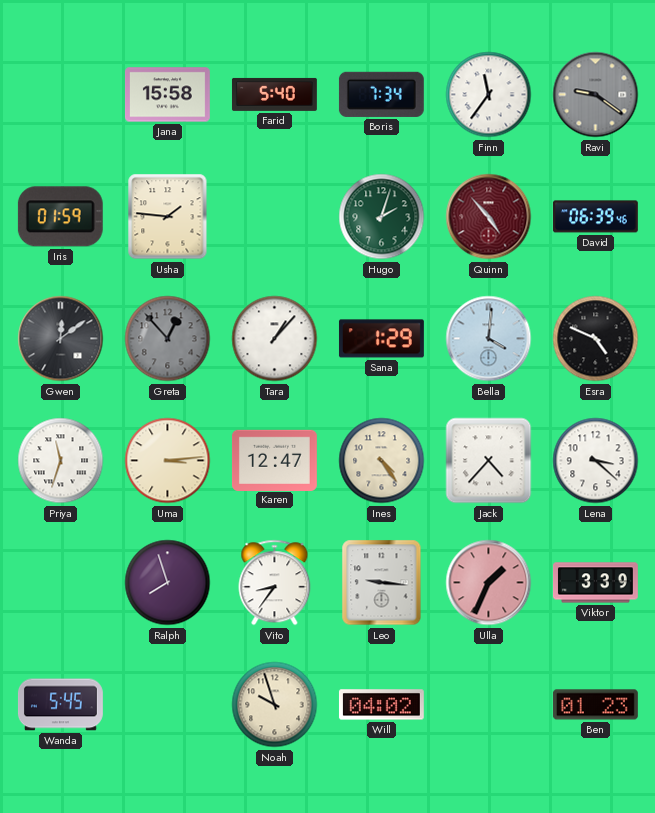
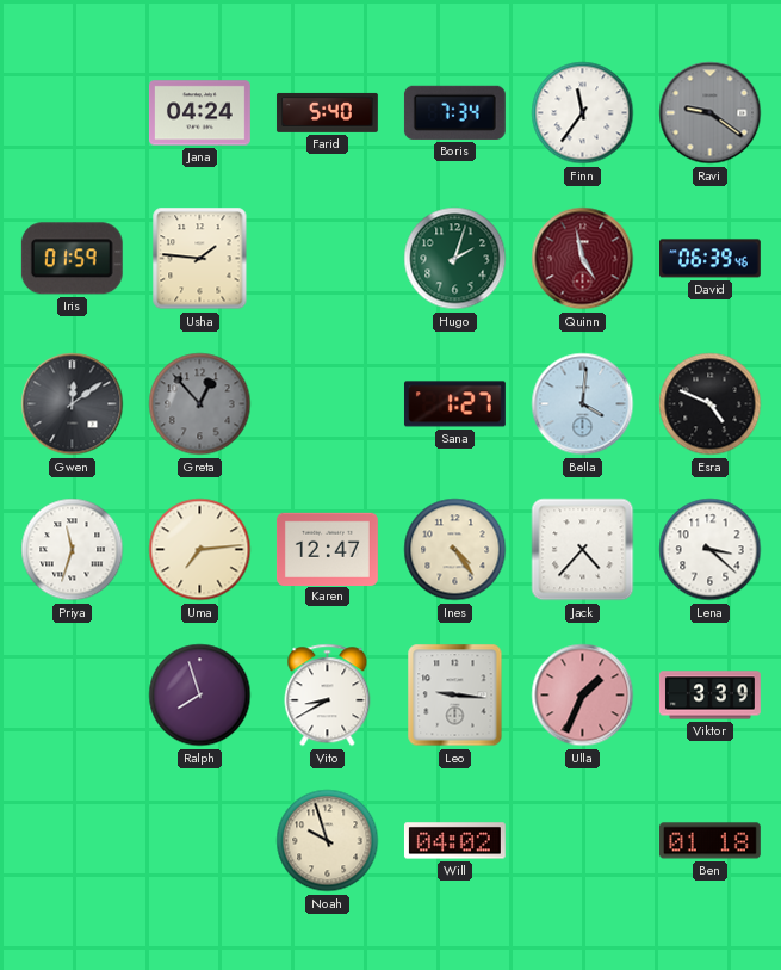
Jana: 15:58 -> 04:24 (199, 113)
Quinn: 4:53 -> 4:58 (583, 259)
Tara: 1:07 -> none (275, 339)
Sana: 1:29 -> 1:27 (454, 404)
Uma: 3:14 -> 7:14 (200, 550)
Vito: 8:36 -> 8:40 (328, 696)
Wanda: 5:45 -> none (61, 705)
Ben: 01:23 -> 01:18 (709, 841)
